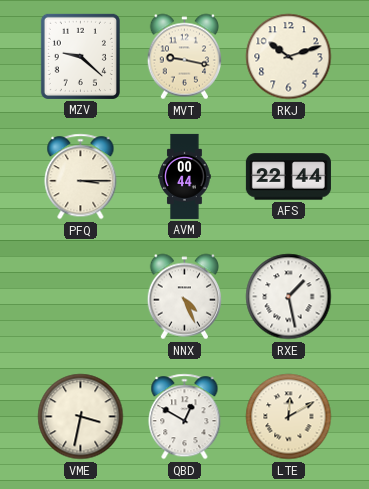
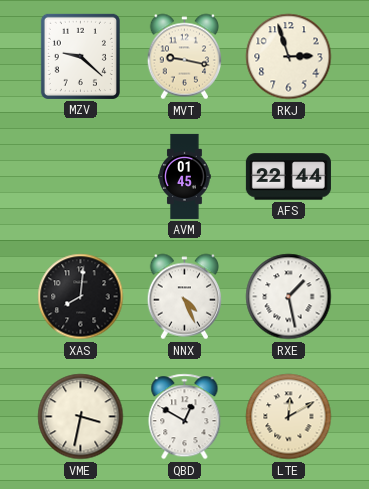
RKJ: 10:12 -> 2:57 (289, 57)
PFQ: 3:15 -> none (81, 177)
AVM: 00:44 -> 01:45 (185, 176)
XAS: none -> 8:01 (81, 297)
